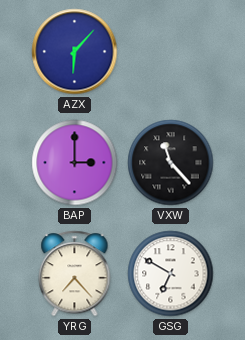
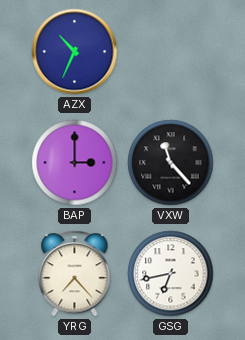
AZX: 6:07 -> 10:34 (75, 52)
GSG: 6:50 -> 6:43 (171, 274)
